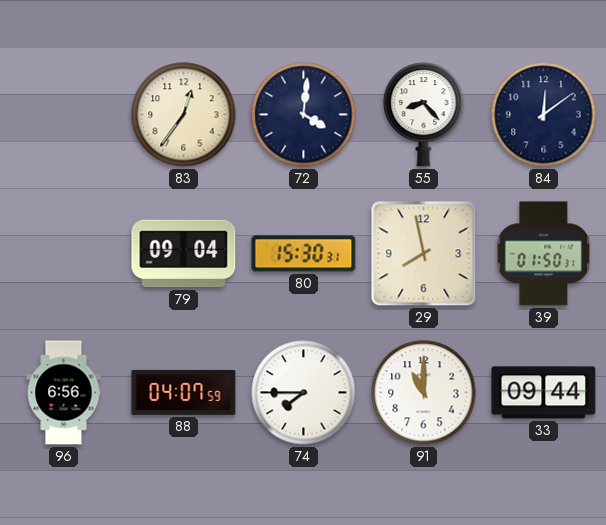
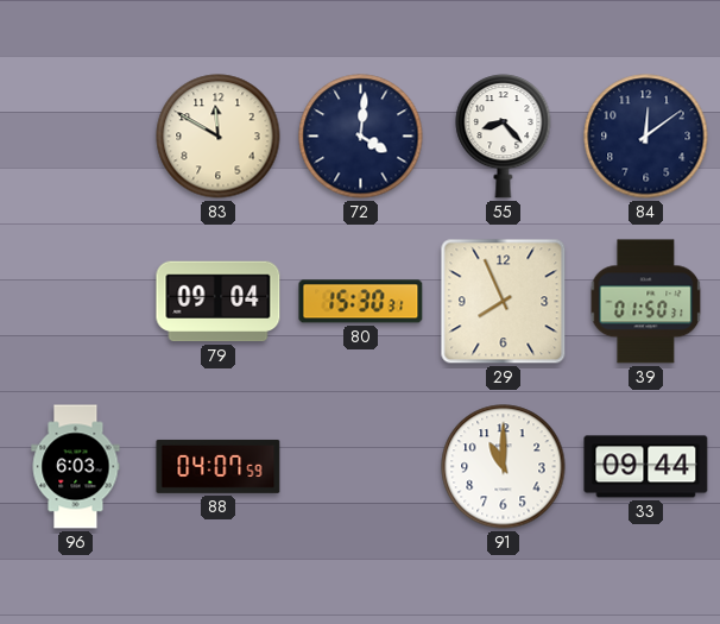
83: 12:36 -> 11:50 (219, 137)
29: 7:58 -> 7:56 (504, 302)
96: 6:56 -> 6:03 (76, 467)
74: 7:45 -> none (304, 393)
